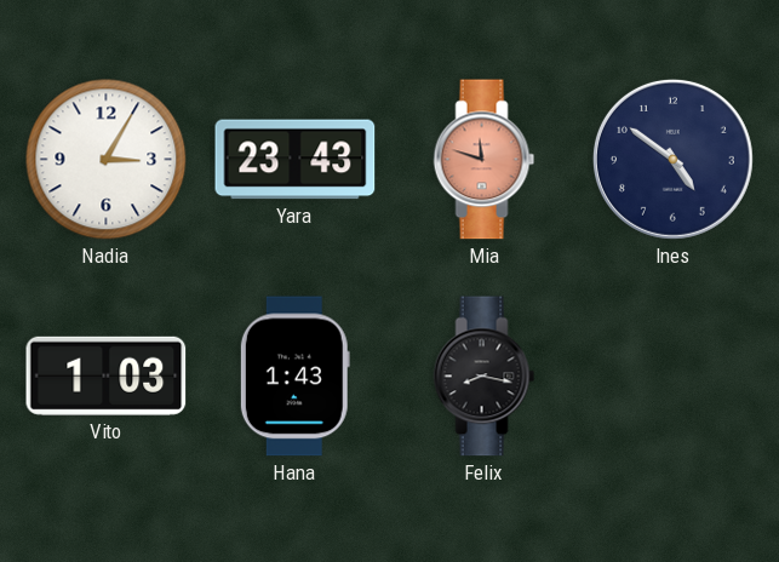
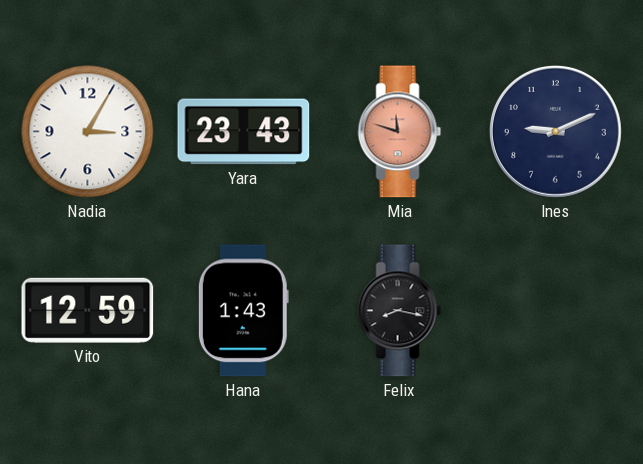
Ines: 4:51 -> 9:11 (555, 131)
Vito: 1:03 -> 12:59 (88, 310)
